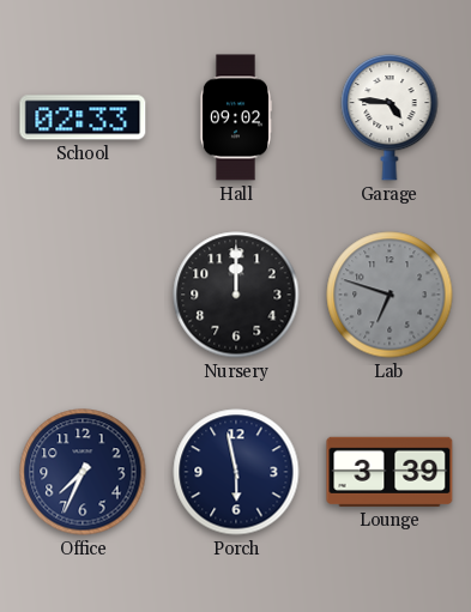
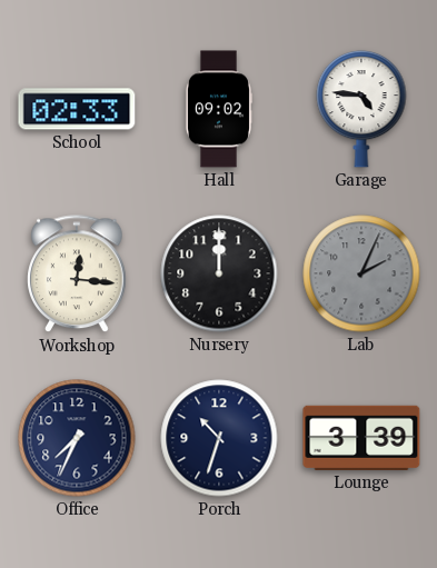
Workshop: none -> 12:16 (77, 275)
Lab: 6:48 -> 2:04 (361, 273)
Porch: 5:58 -> 10:33 (219, 438)
